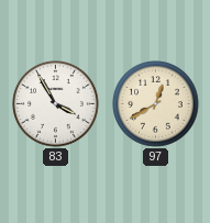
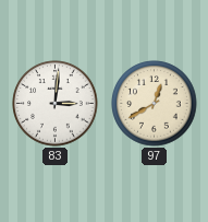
83: 3:55 -> 3:01 (56, 104)
